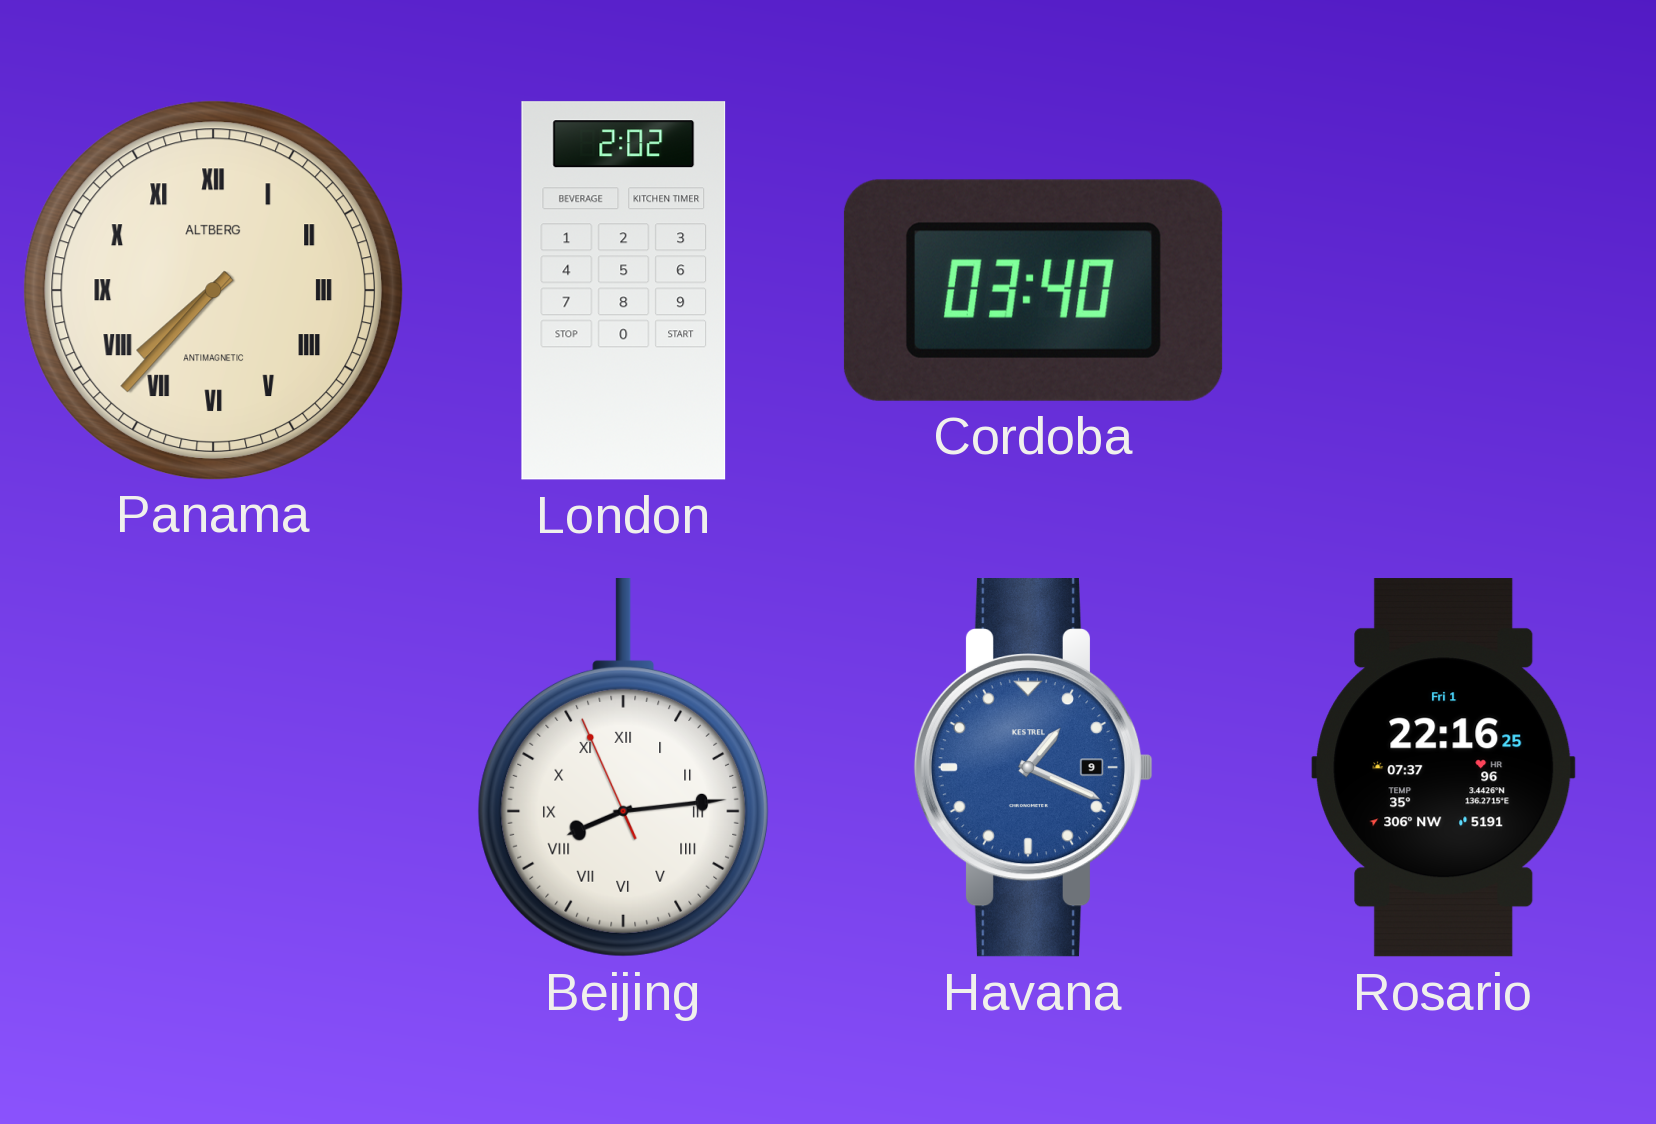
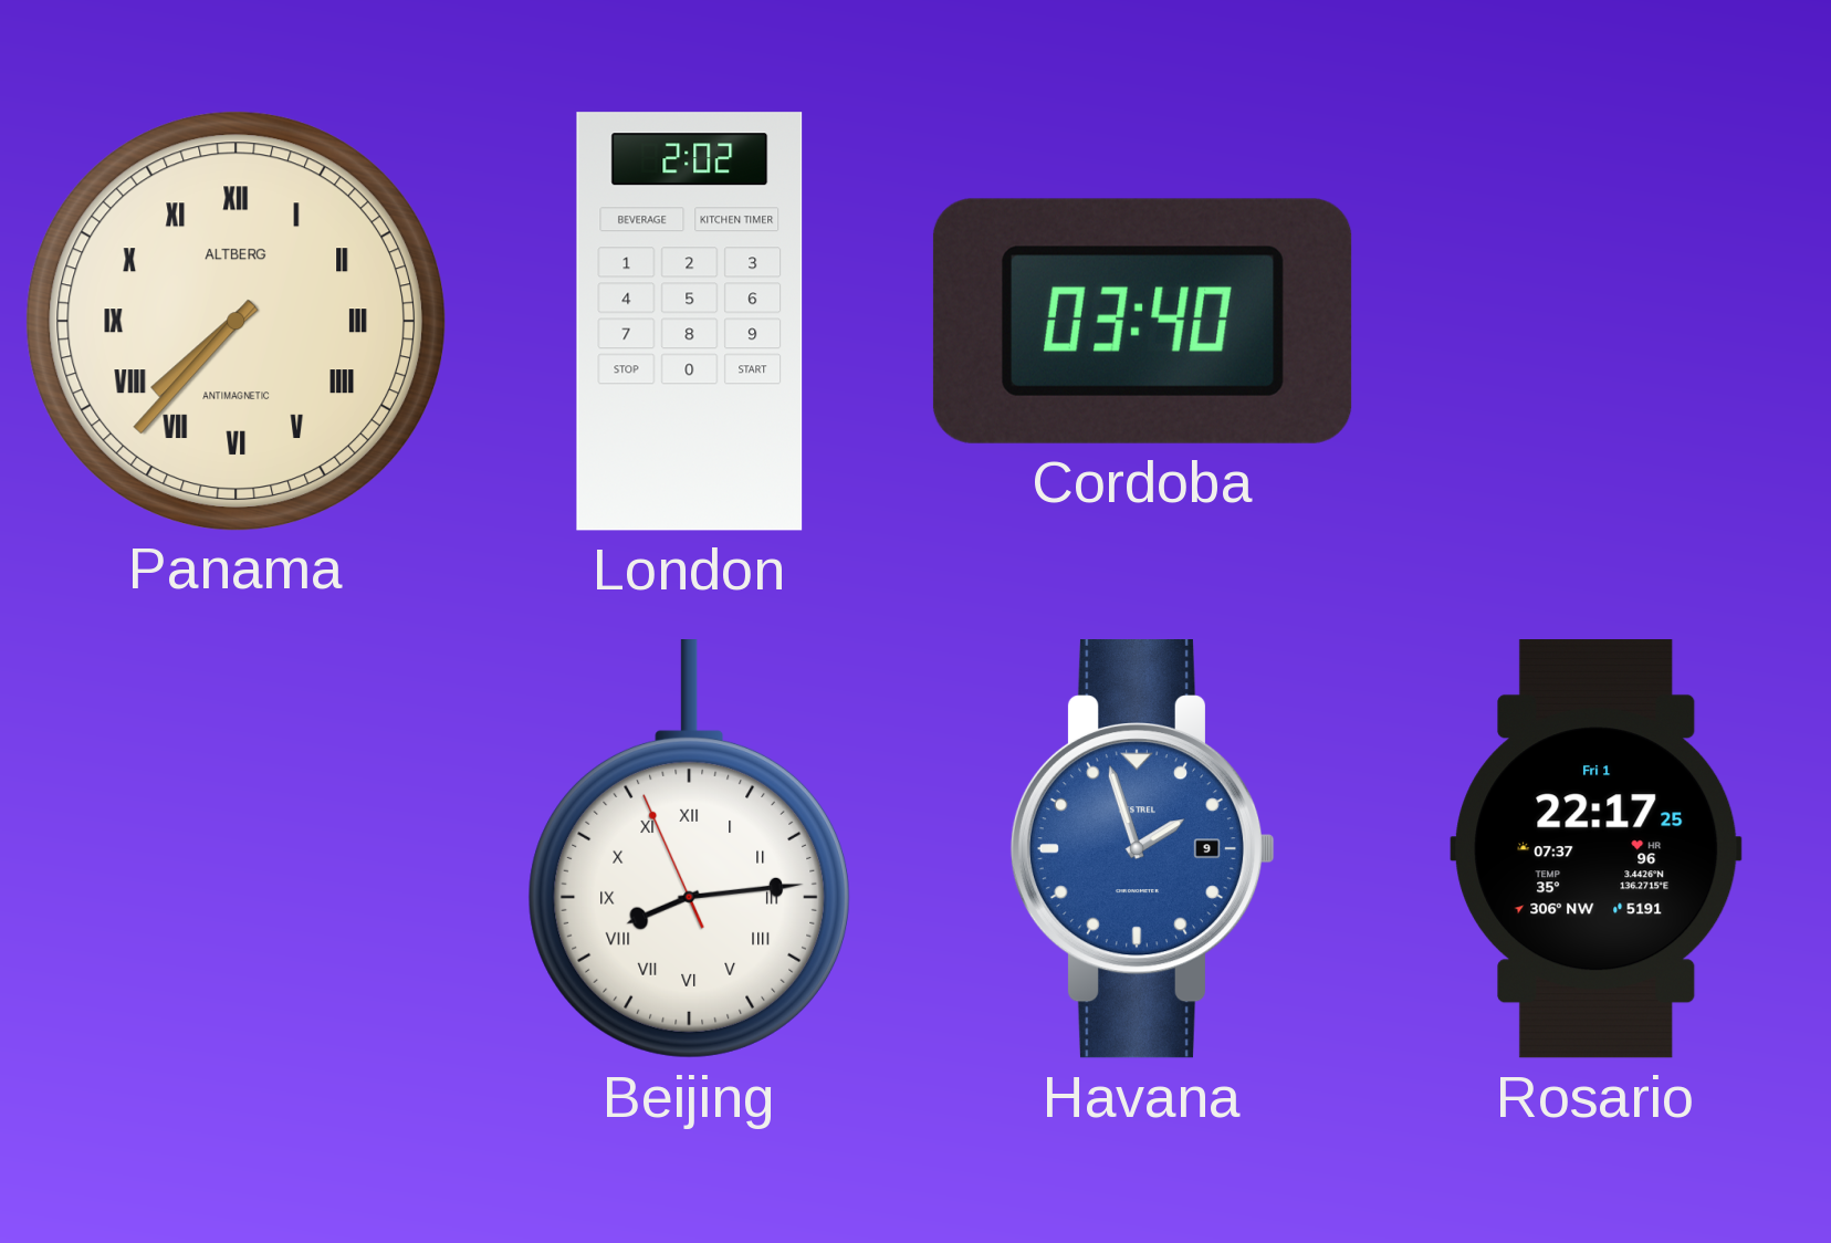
Havana: 1:19 -> 1:57 (1143, 849)
Rosario: 22:16 -> 22:17 (1597, 849)
